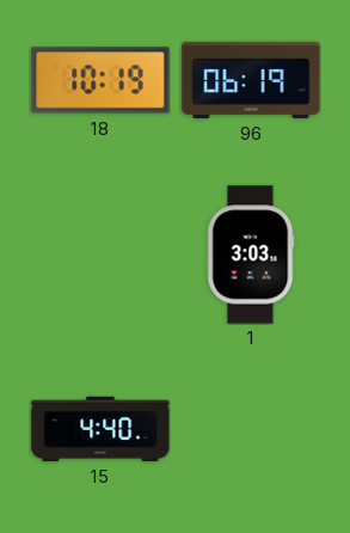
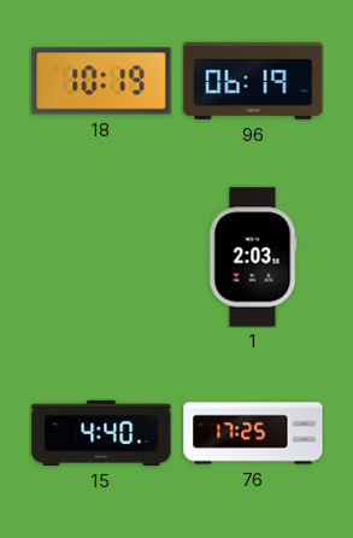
1: 3:03 -> 2:03 (253, 257)
76: none -> 17:25 (253, 433)
